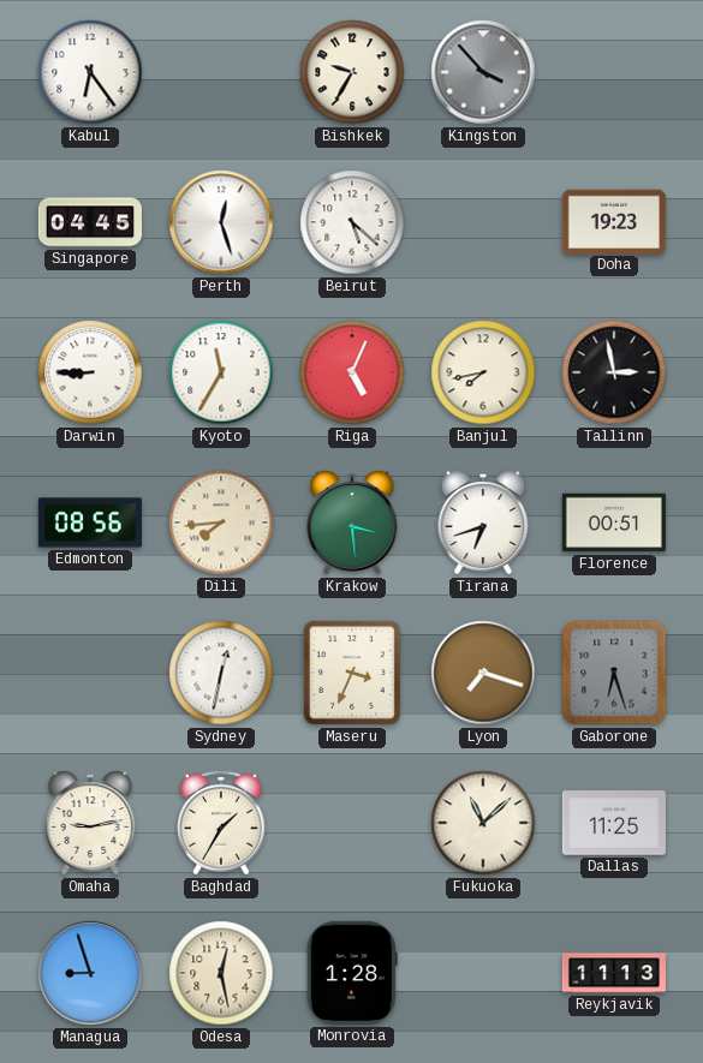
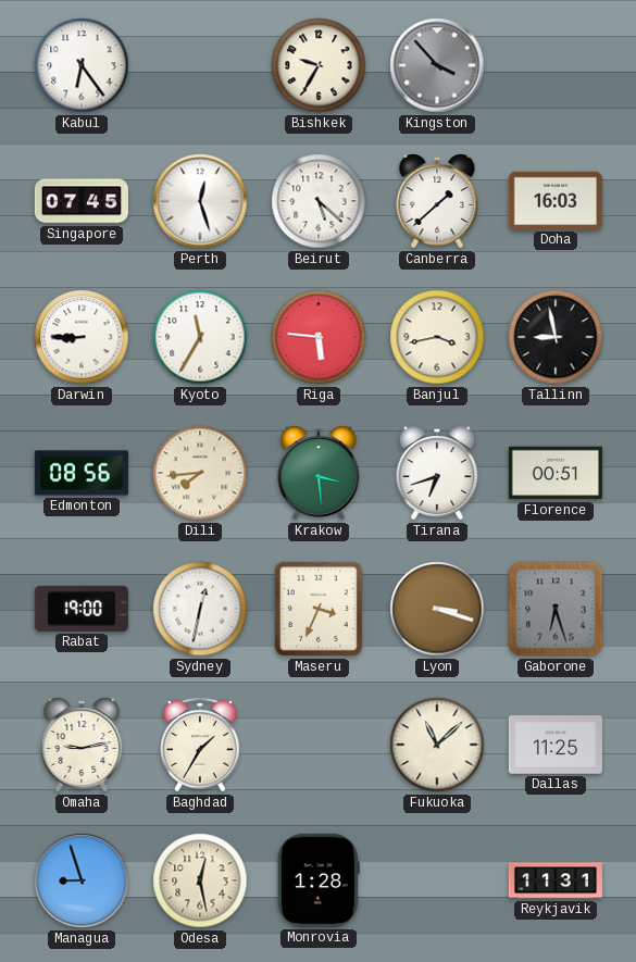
Singapore: 04:45 -> 07:45 (82, 201)
Canberra: none -> 1:38 (437, 201)
Doha: 19:23 -> 16:03 (556, 200)
Riga: 5:04 -> 5:46 (319, 337)
Banjul: 7:43 -> 3:43 (437, 337)
Tallinn: 2:58 -> 8:58 (556, 337)
Rabat: none -> 19:00 (82, 609)
Lyon: 7:18 -> 3:18 (437, 609)
Reykjavik: 11:13 -> 11:31 (556, 880)
